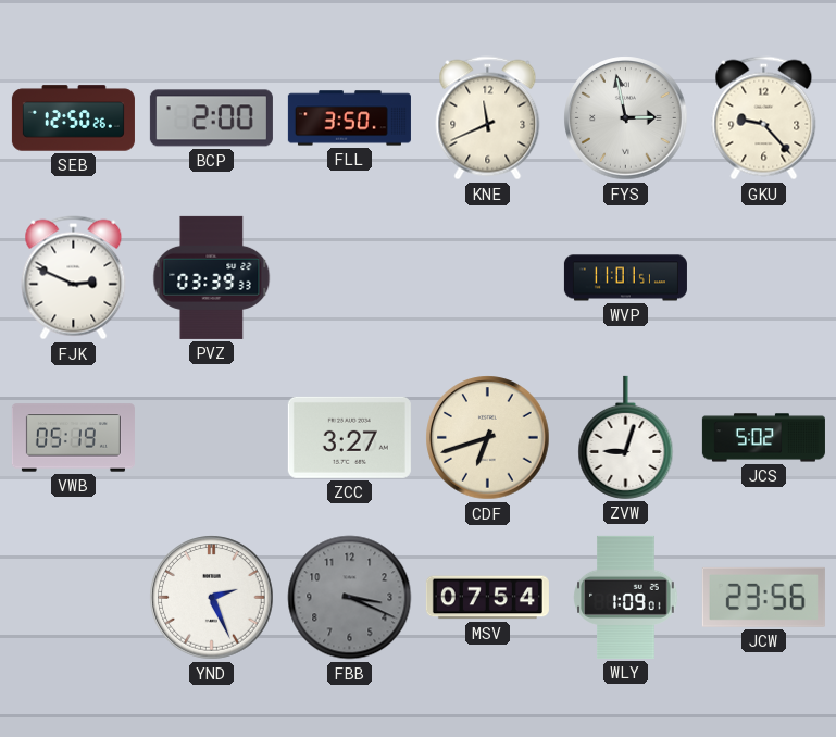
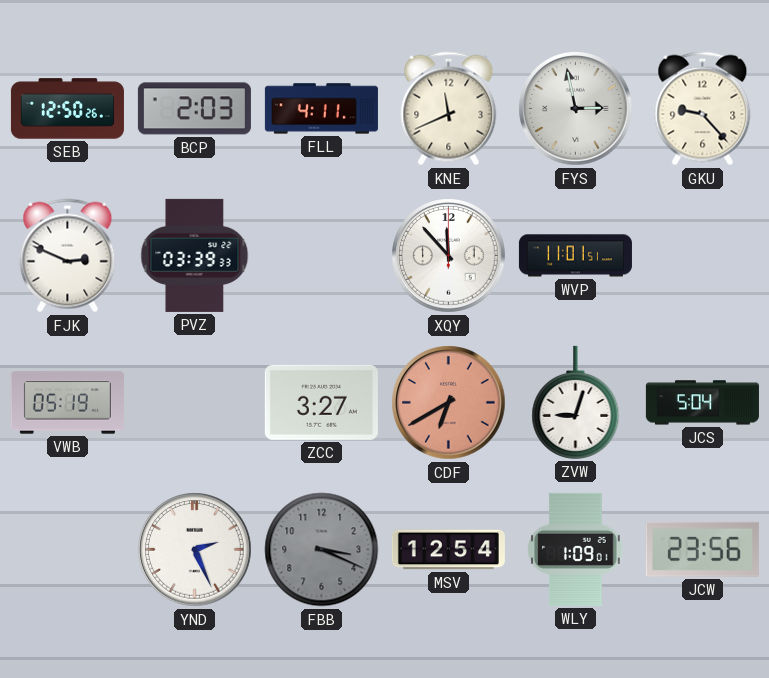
BCP: 2:00 -> 2:03 (194, 109)
FLL: 3:50 -> 4:11 (321, 109)
XQY: none -> 11:53 (449, 256)
CDF: 6:42 -> 6:40 (449, 403)
CDF dial: cream -> salmon (449, 403)
JCS: 5:02 -> 5:04 (702, 403)
MSV: 07:54 -> 12:54 (448, 550)
